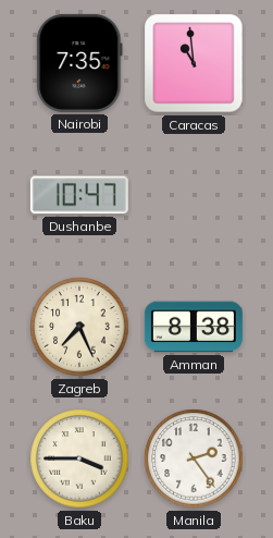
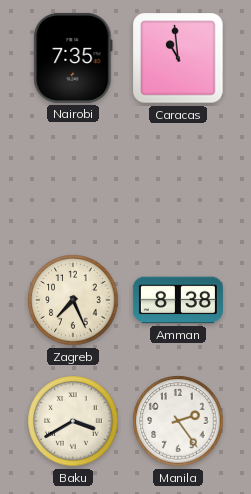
Dushanbe: 10:47 -> none (79, 195)
Baku: 3:45 -> 3:40 (73, 421)
